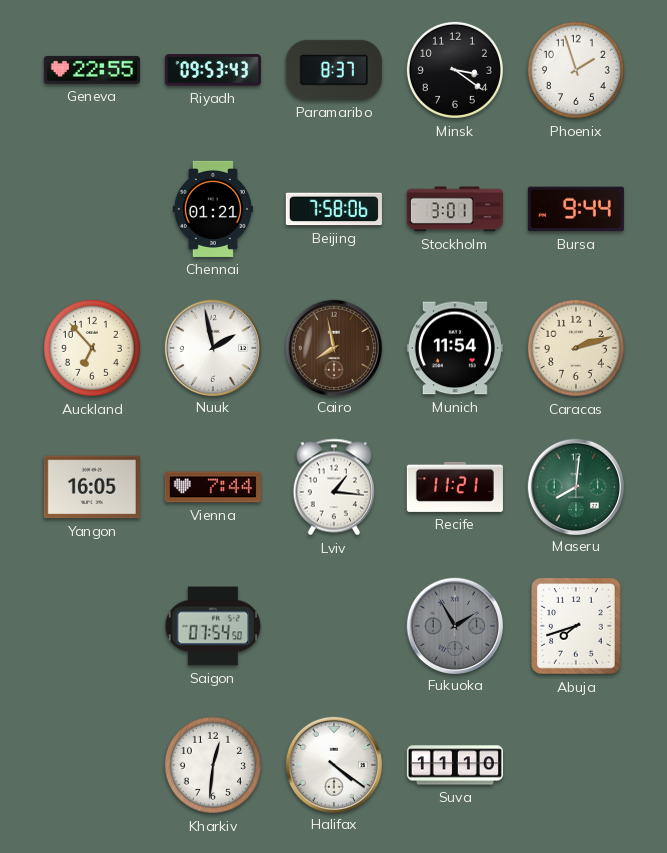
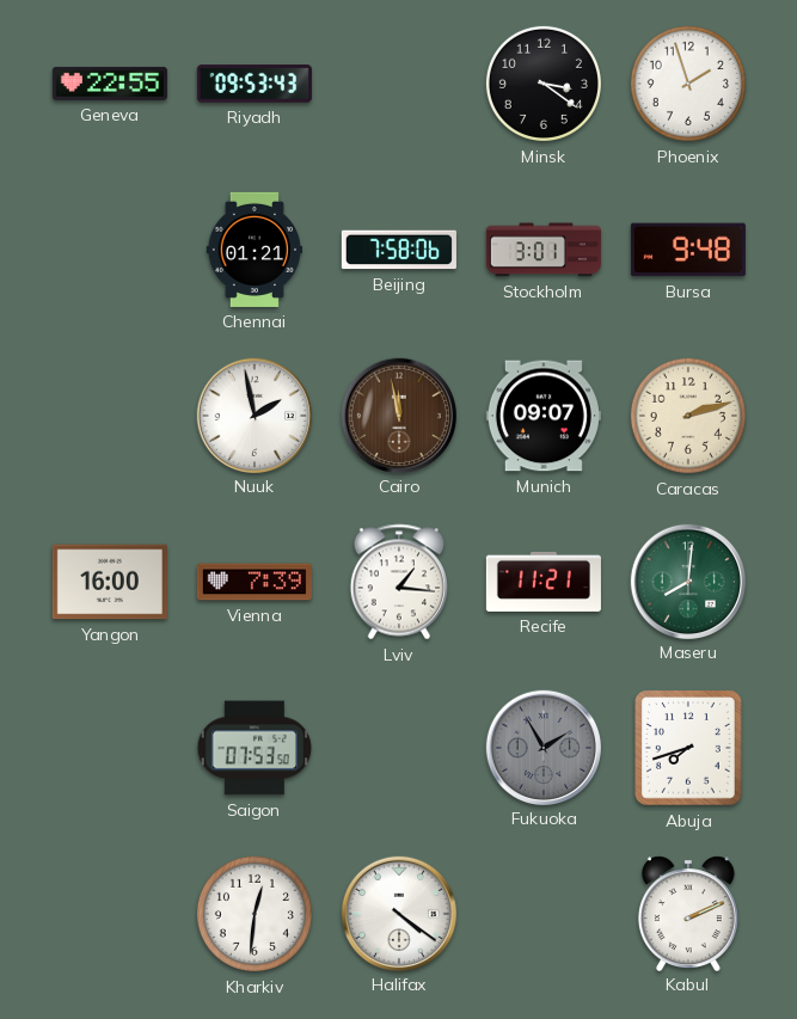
Paramaribo: 8:37 -> none (334, 70)
Bursa: 9:44 -> 9:48 (688, 250)
Auckland: 6:53 -> none (92, 348)
Cairo: 7:58 -> 11:58 (398, 415)
Munich: 11:54 -> 09:07 (544, 416)
Yangon: 16:05 -> 16:00 (110, 582)
Vienna: 7:44 -> 7:39 (255, 582)
Saigon: 07:54 -> 07:53 (255, 748)
Suva: 11:10 -> none (455, 765)
Kabul: none -> 2:11 (688, 913)
